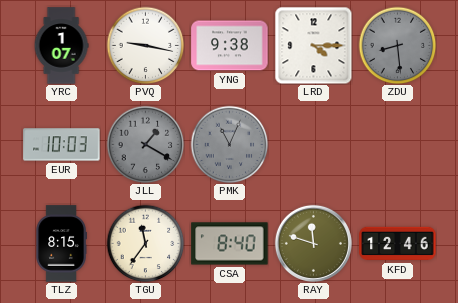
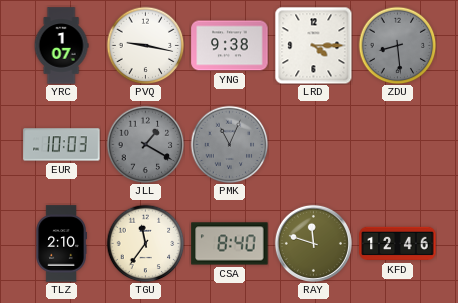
TLZ: 8:15 -> 2:10 (61, 244)
